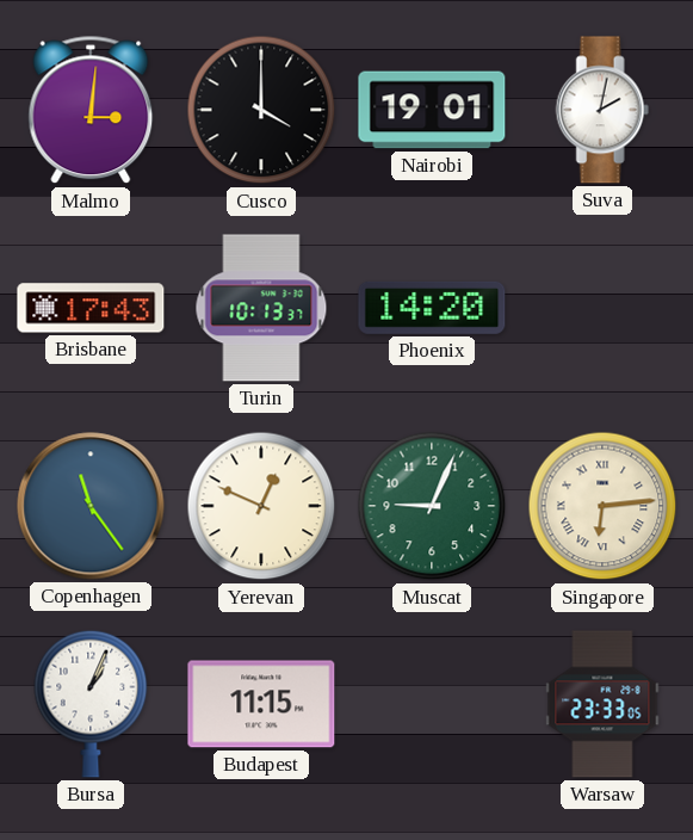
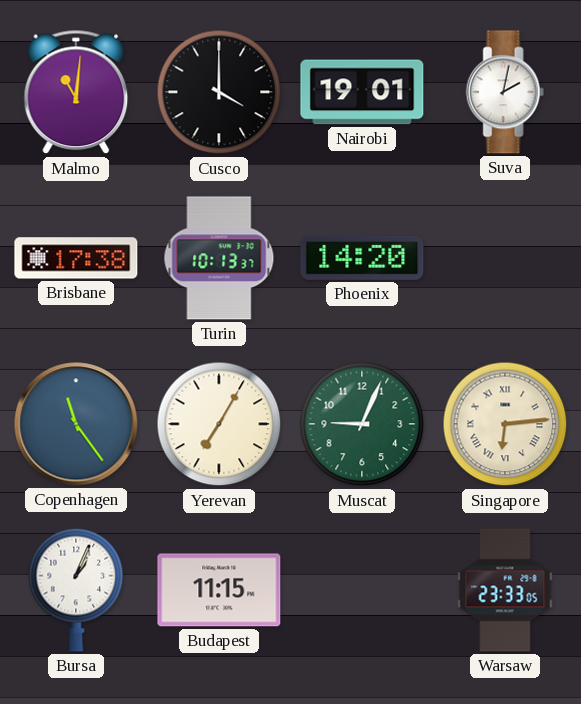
Malmo: 3:01 -> 11:01 (76, 92)
Brisbane: 17:43 -> 17:38 (76, 258)
Yerevan: 12:49 -> 7:05 (219, 424)
